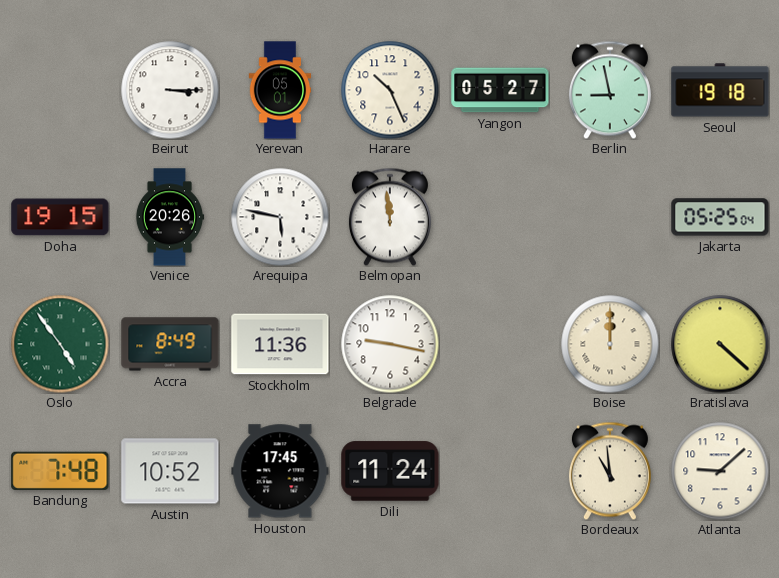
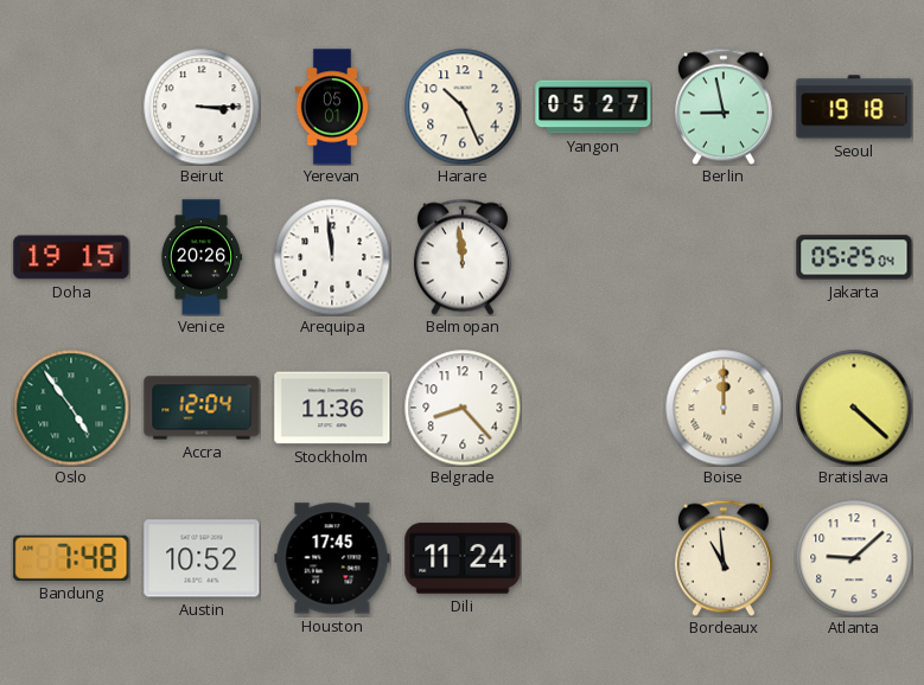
Arequipa: 5:47 -> 11:59 (332, 257)
Accra: 8:49 -> 12:04 (202, 408)
Belgrade: 9:17 -> 8:23 (463, 408)
